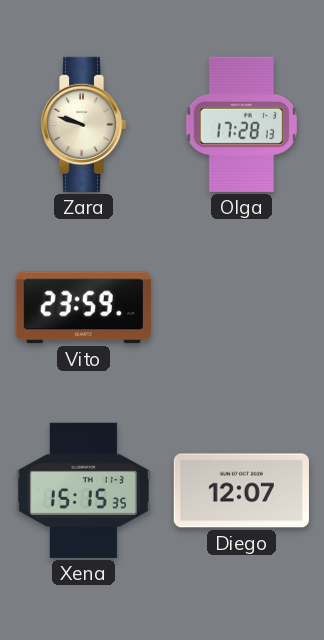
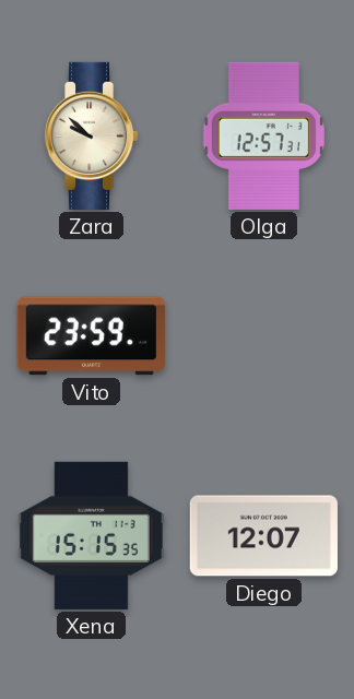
Zara: 9:48 -> 9:52 (91, 135)
Olga: 17:28 -> 12:57 (263, 135)
